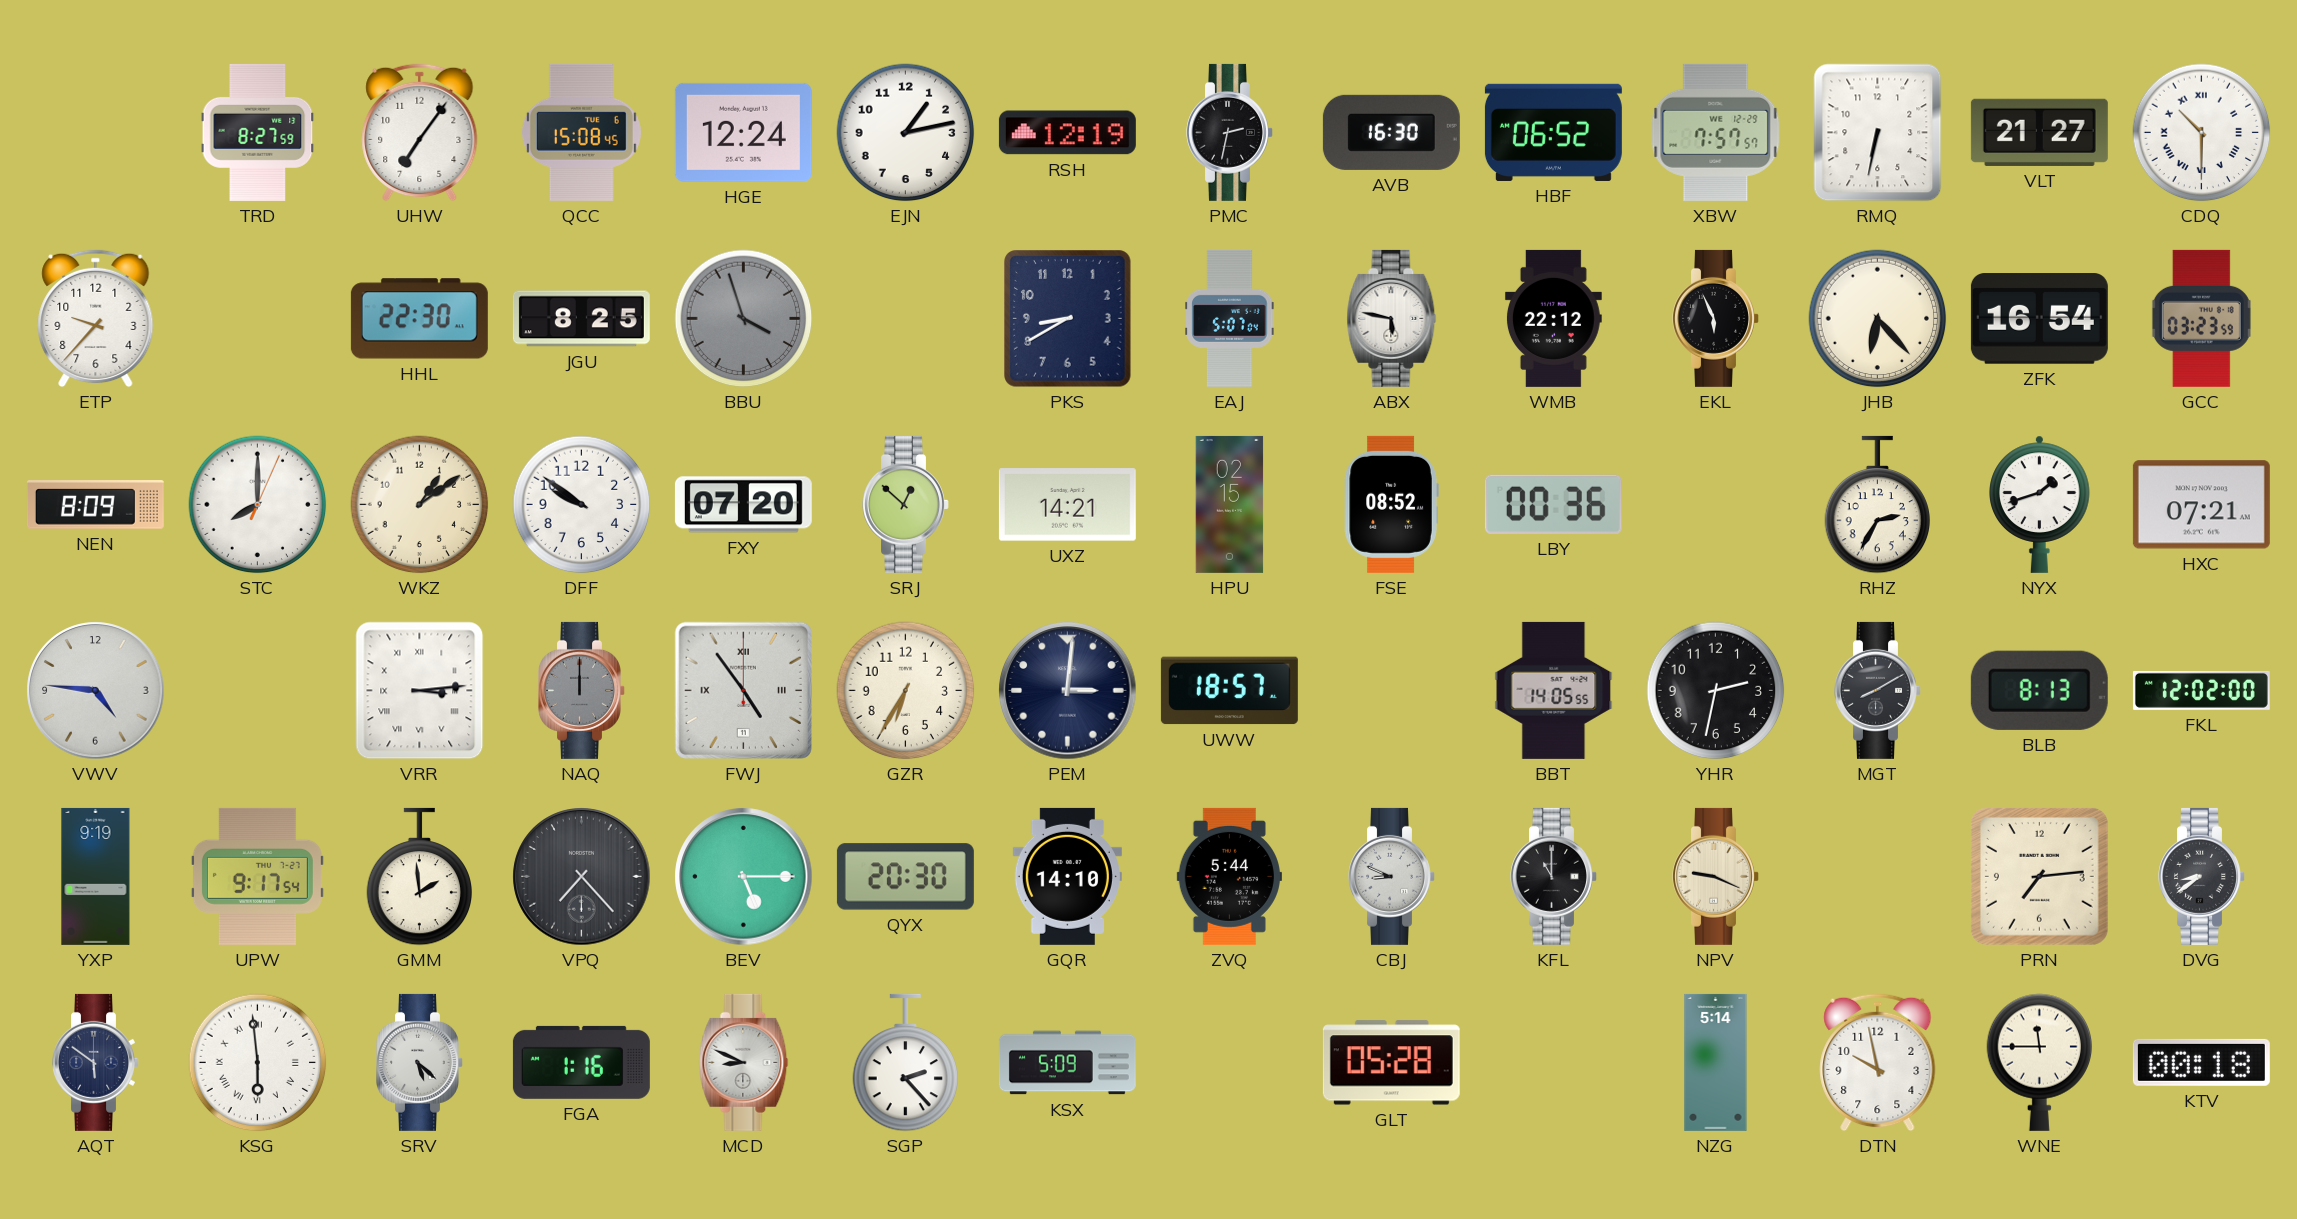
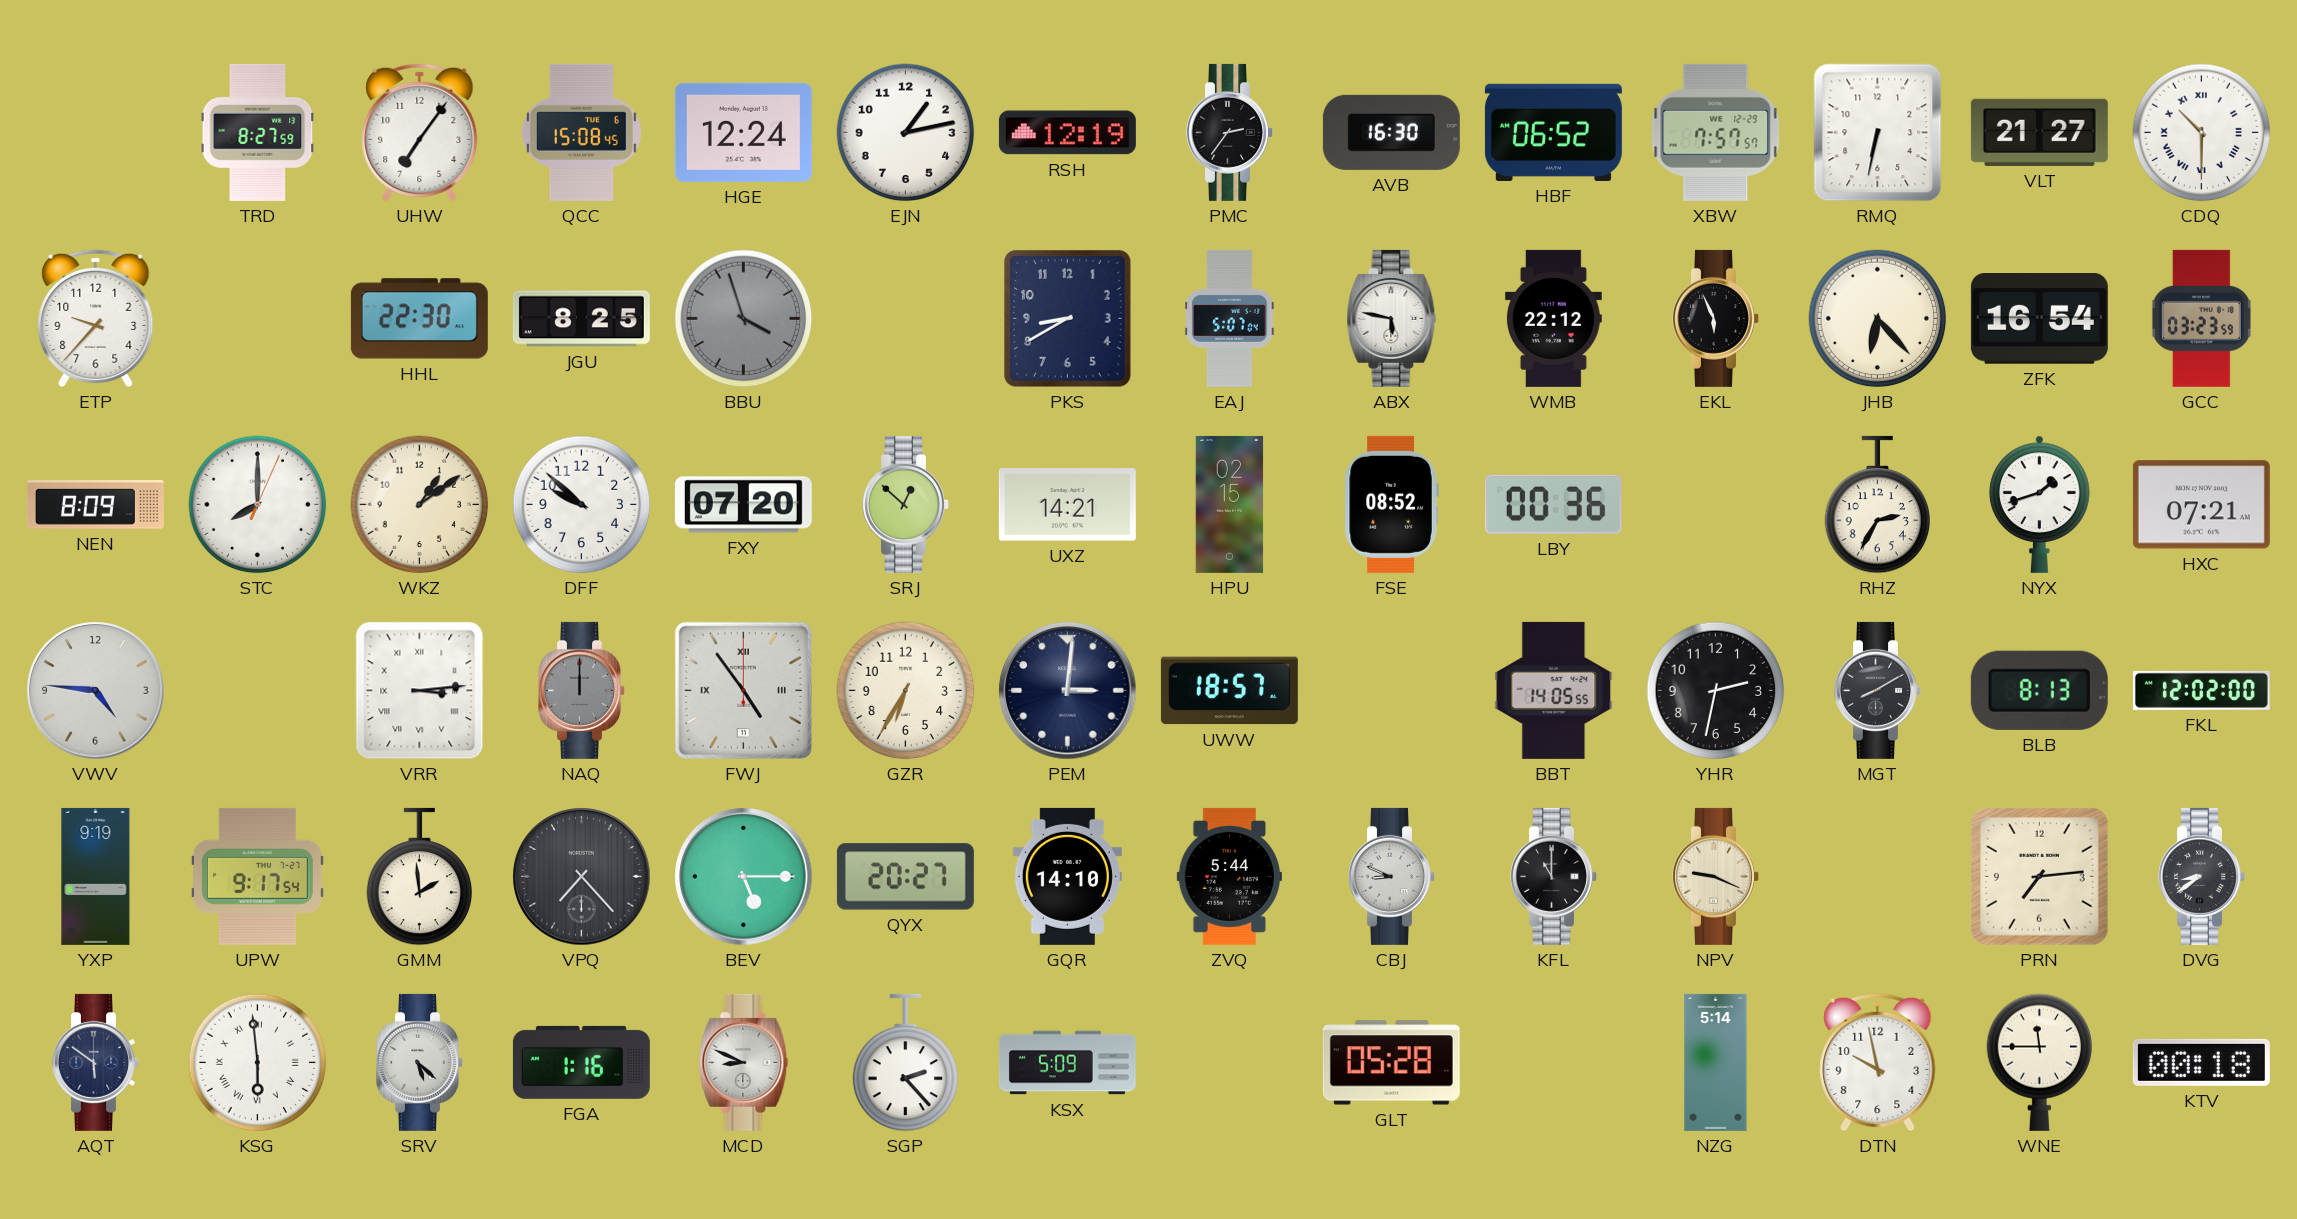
PMC: 2:32 -> 2:36 (1230, 132)
DFF: 9:51 -> 9:52 (582, 505)
QYX: 20:30 -> 20:27 (905, 877)
